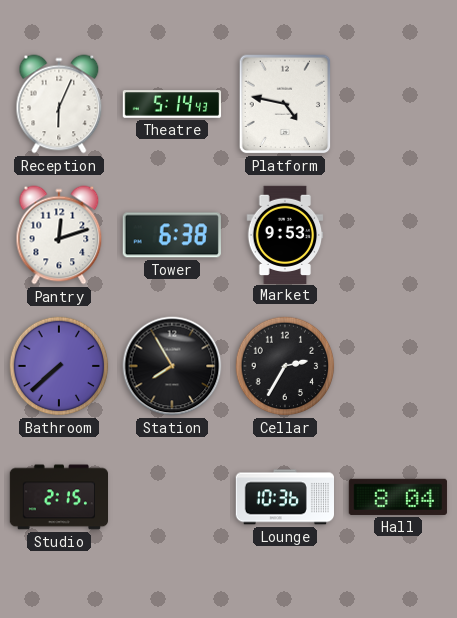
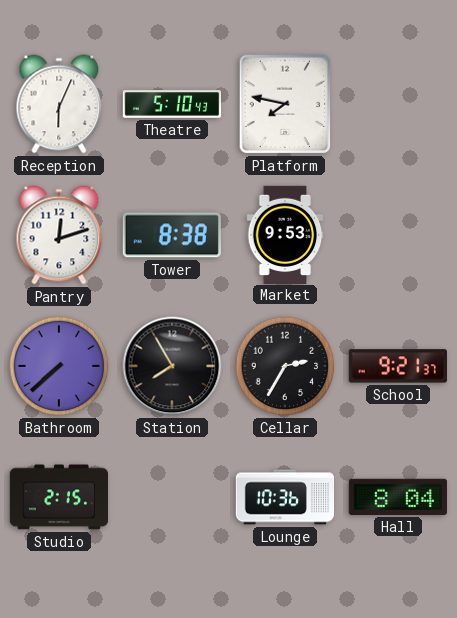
Theatre: 5:14 -> 5:10 (172, 104)
Platform: 4:47 -> 7:47 (285, 104)
Tower: 6:38 -> 8:38 (172, 235)
School: none -> 9:21 (398, 366)
